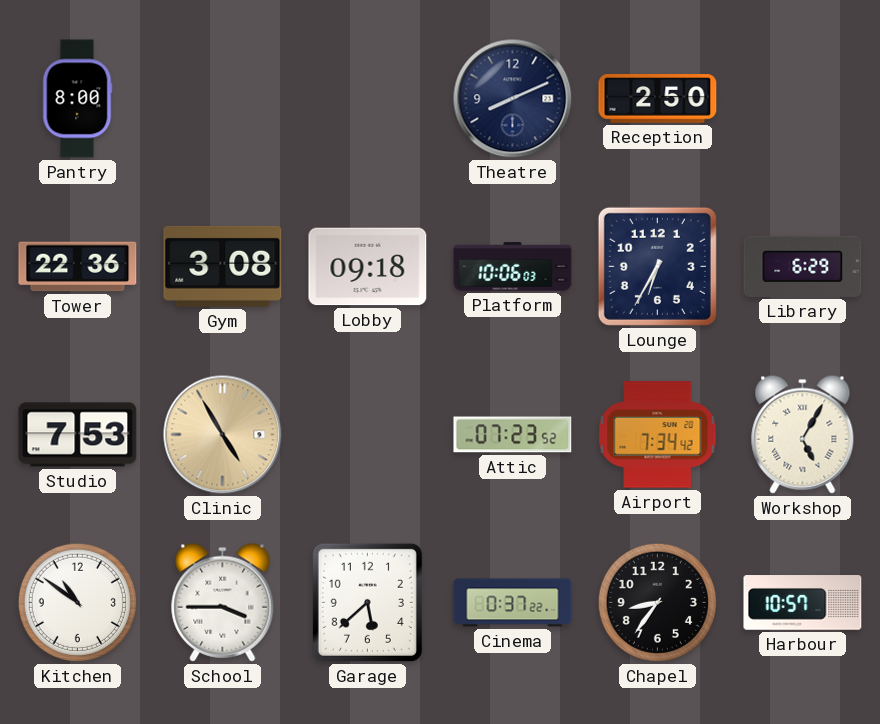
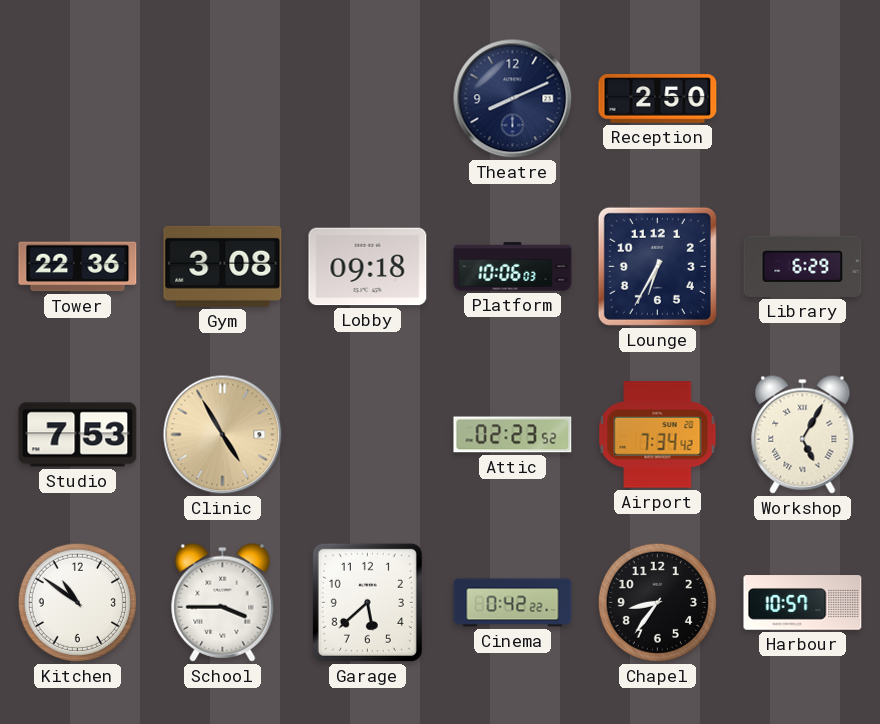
Pantry: 8:00 -> none (77, 99)
Attic: 07:23 -> 02:23 (513, 435)
Cinema: 0:37 -> 0:42 (513, 603)
